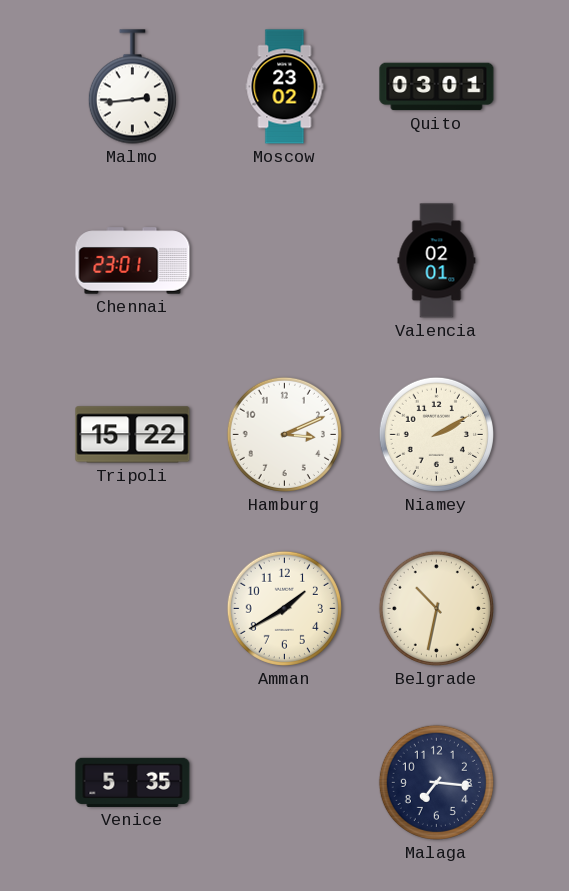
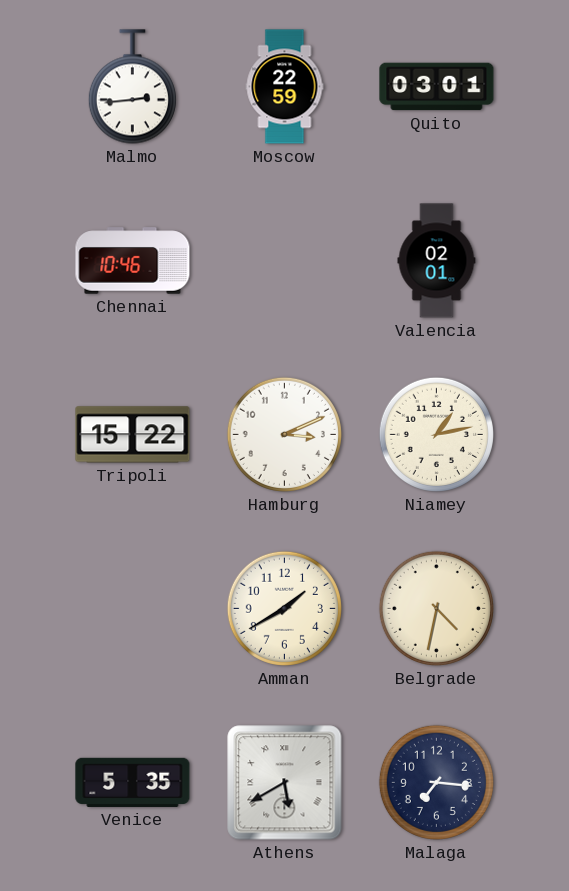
Moscow: 23:02 -> 22:59 (285, 87)
Chennai: 23:01 -> 10:46 (133, 261)
Niamey: 2:10 -> 1:13 (436, 434)
Belgrade: 10:32 -> 4:32 (436, 608)
Athens: none -> 5:40 (285, 783)
